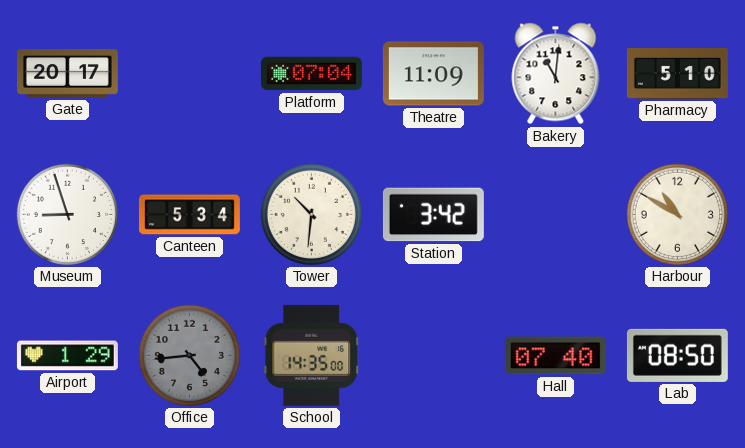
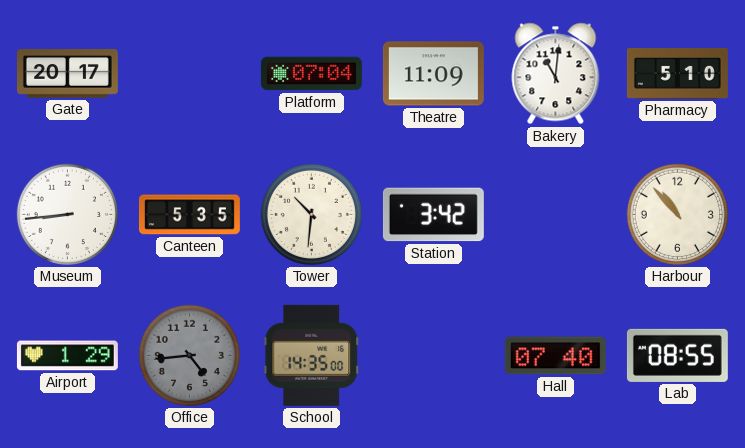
Museum: 8:57 -> 8:44 (67, 214)
Canteen: 5:34 -> 5:35 (189, 215)
Harbour: 10:50 -> 10:53 (677, 214)
Lab: 08:50 -> 08:55 (677, 355)
